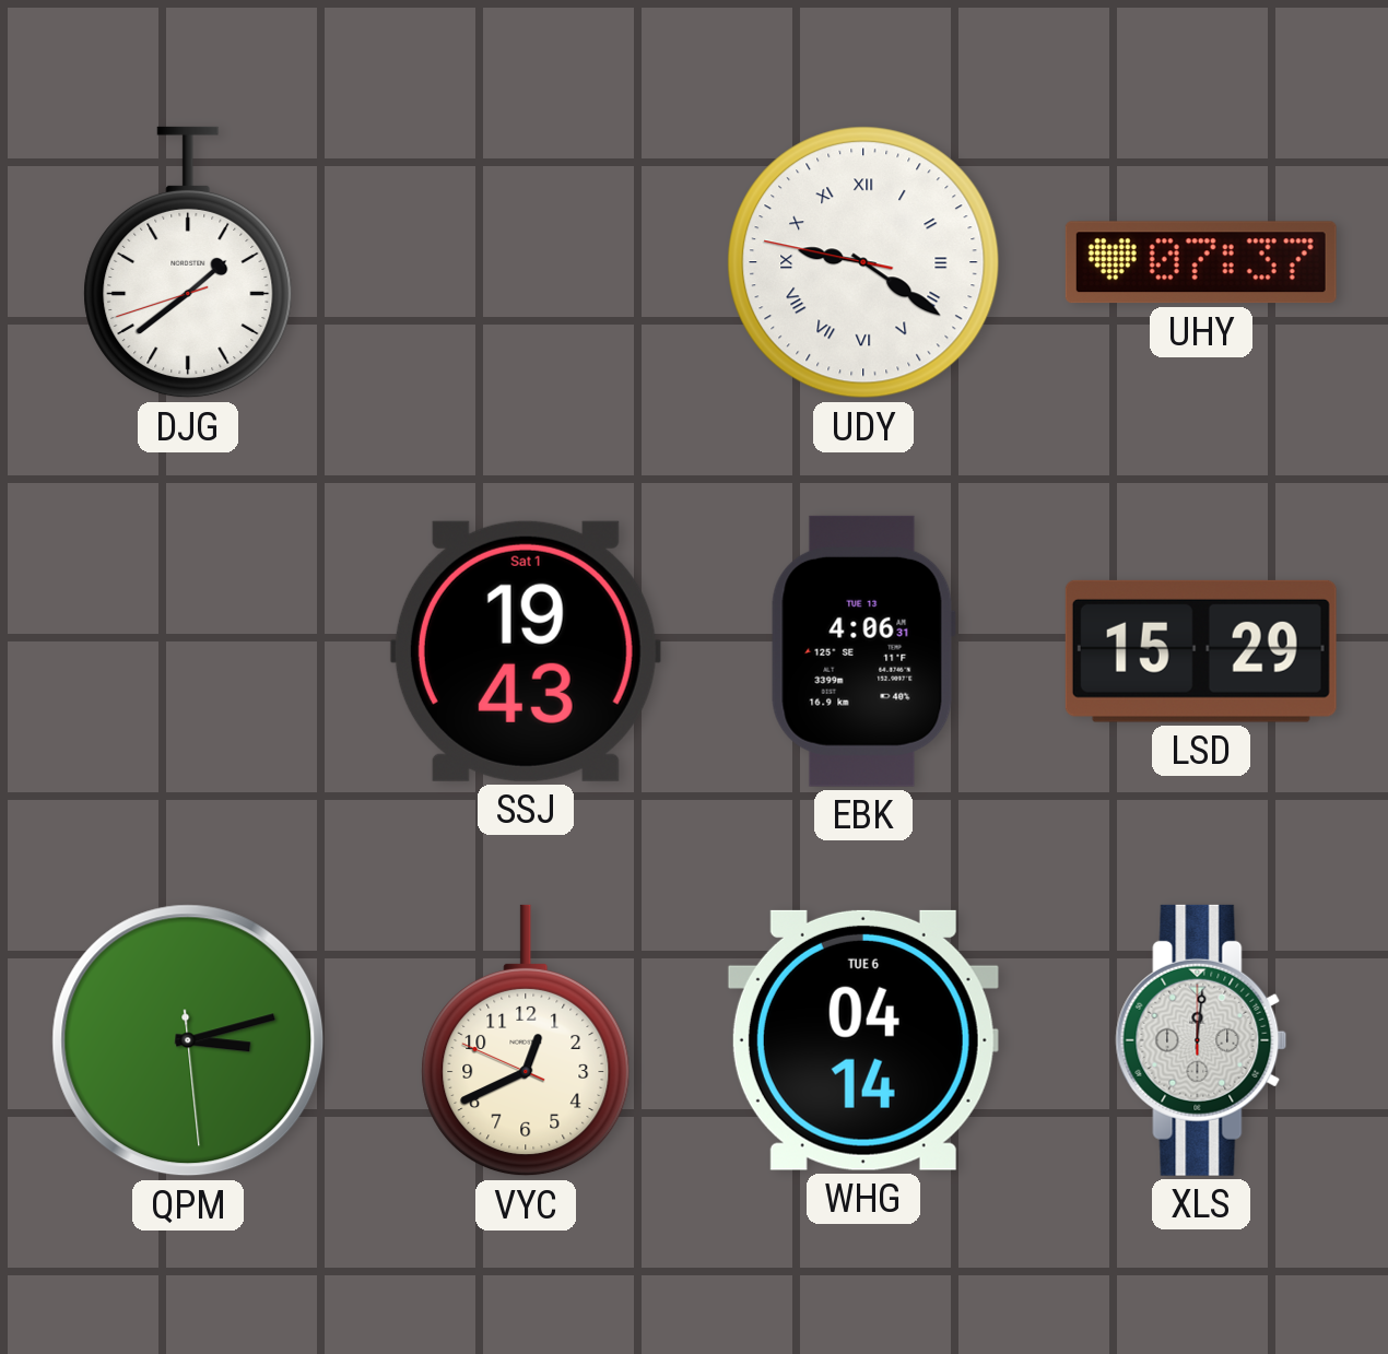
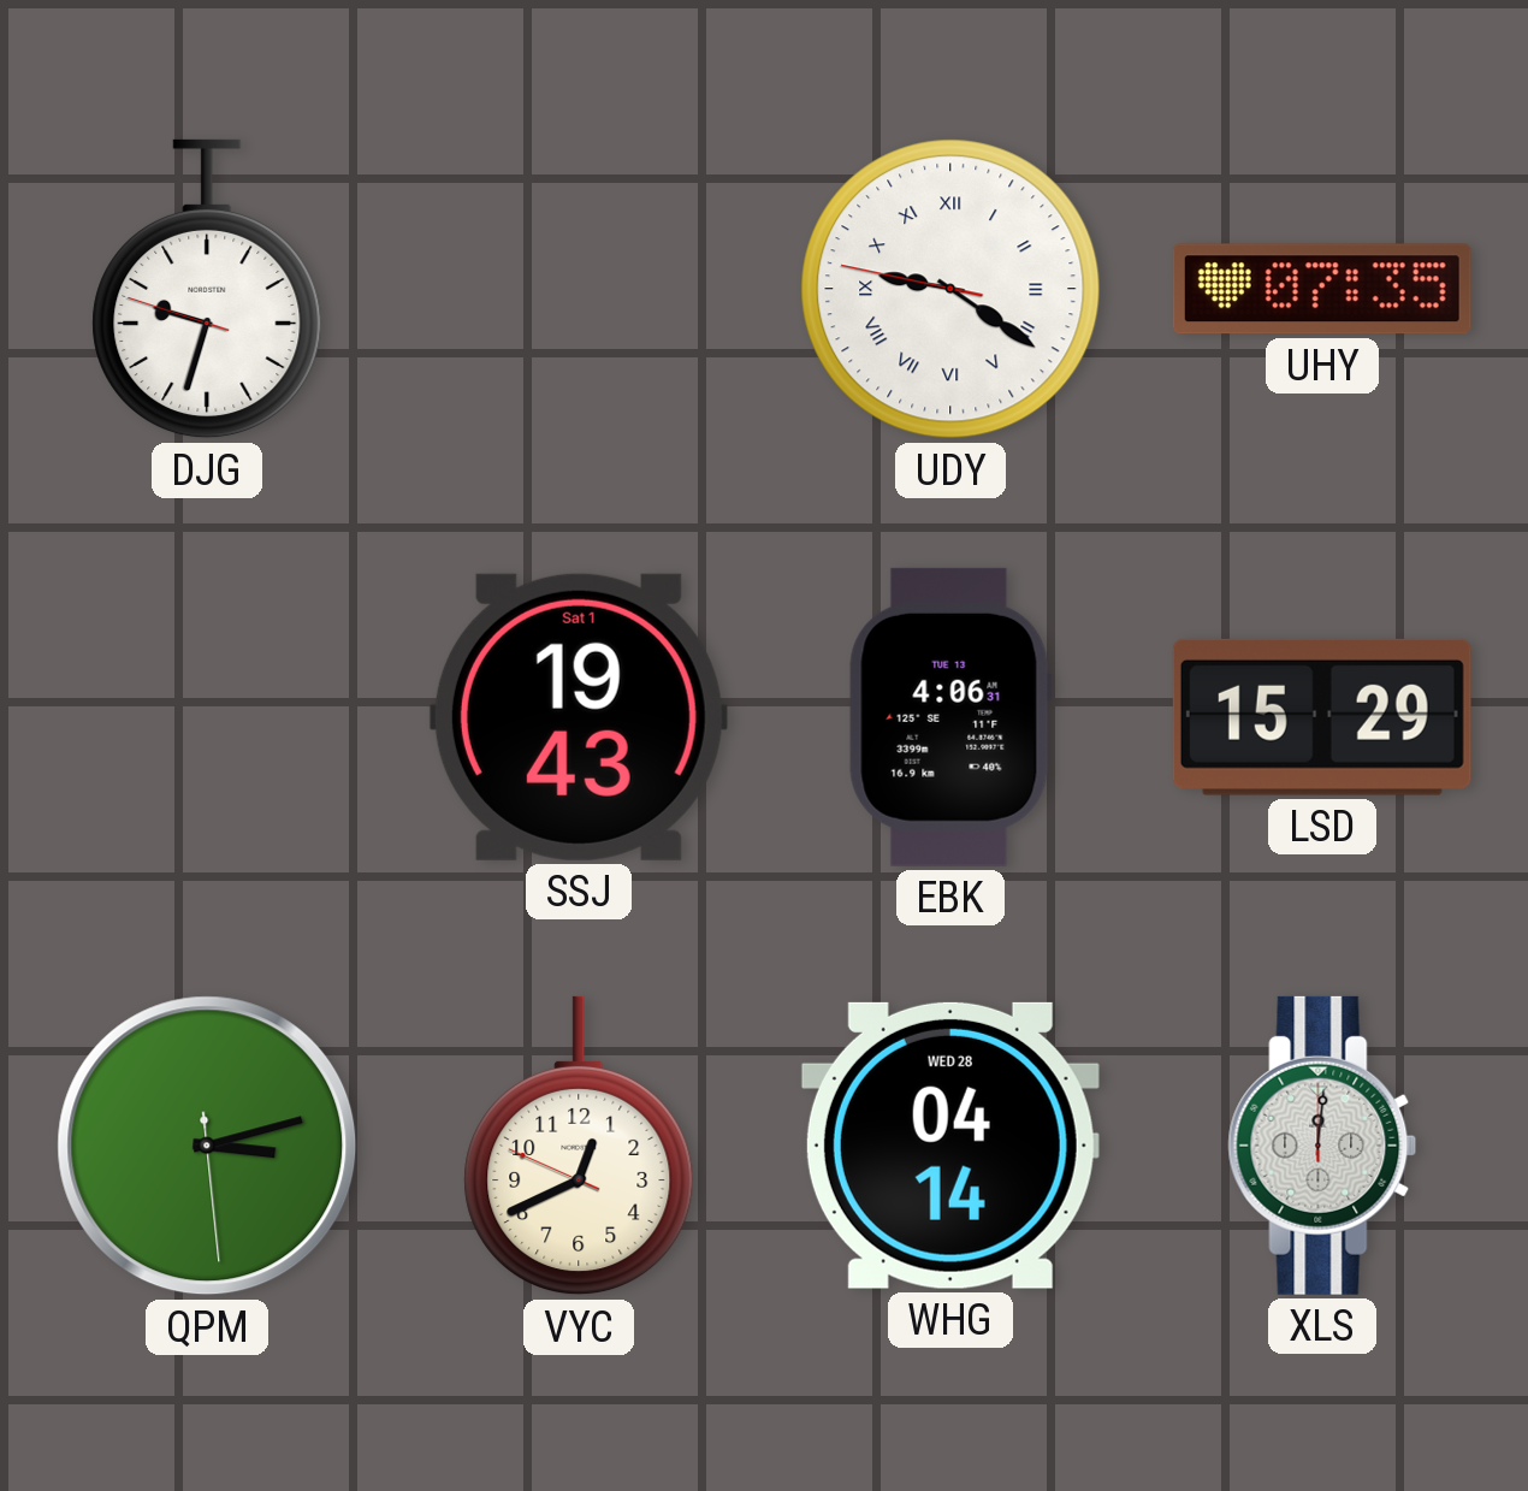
DJG: 1:38 -> 9:32 (207, 289)
UHY: 07:37 -> 07:35 (1322, 289)
WHG date: TUE 6 -> WED 28 (950, 1146)
